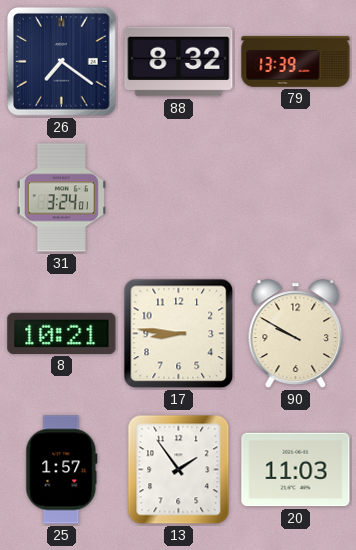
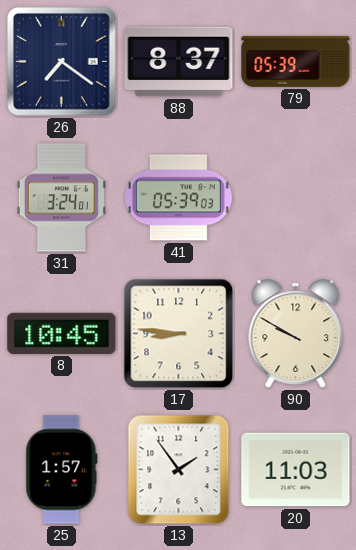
88: 8:32 -> 8:37 (179, 62)
79: 13:39 -> 05:39 (296, 61)
41: none -> 05:39 (178, 198)
8: 10:21 -> 10:45 (62, 333)
